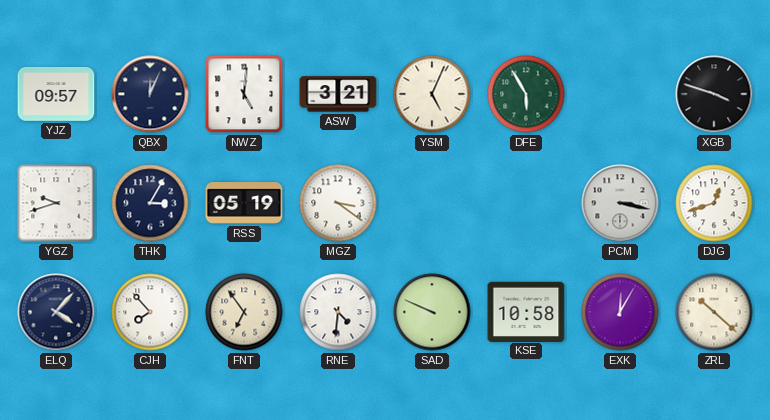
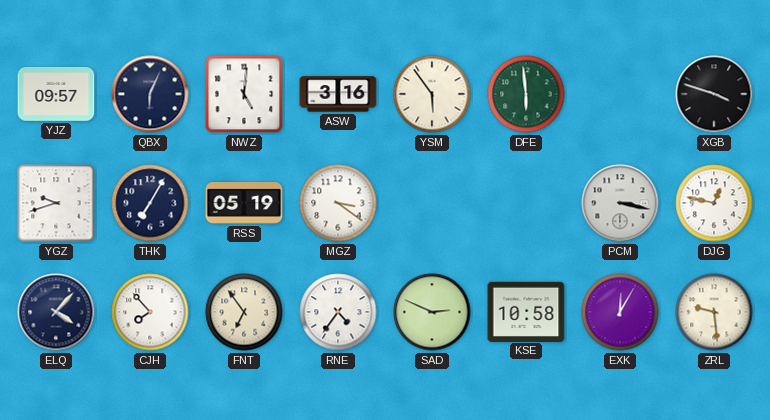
QBX: 12:04 -> 6:04 (150, 94)
ASW: 3:21 -> 3:16 (338, 94)
YSM: 5:04 -> 5:54 (432, 94)
DFE: 5:55 -> 5:59 (526, 94)
THK: 3:05 -> 7:05 (150, 203)
DJG: 12:42 -> 12:47 (714, 203)
RNE: 4:31 -> 4:36 (338, 312)
SAD: 9:49 -> 2:49 (432, 312)
ZRL: 10:22 -> 9:29 (714, 312)
